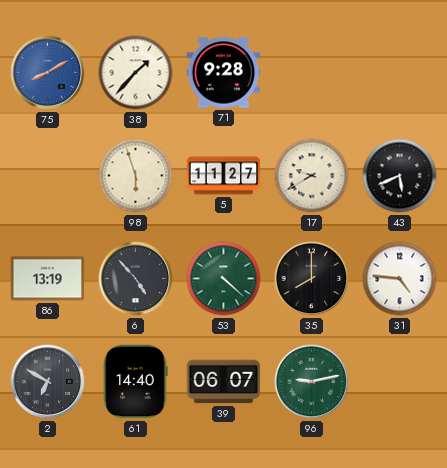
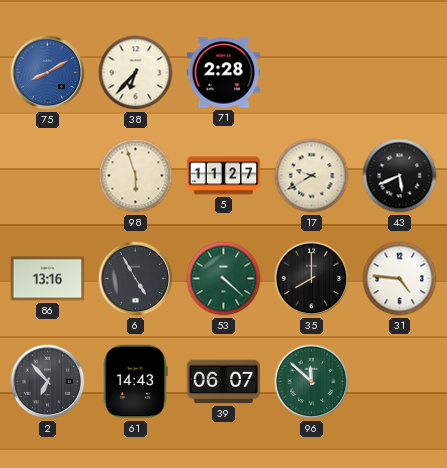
38: 1:37 -> 6:37 (136, 73)
71: 9:28 -> 2:28 (224, 73)
86: 13:19 -> 13:16 (48, 279)
6: 4:53 -> 4:55 (136, 279)
2: 6:50 -> 6:53 (48, 382)
61: 14:40 -> 14:43 (136, 382)
96: 9:13 -> 11:52 (312, 382)
